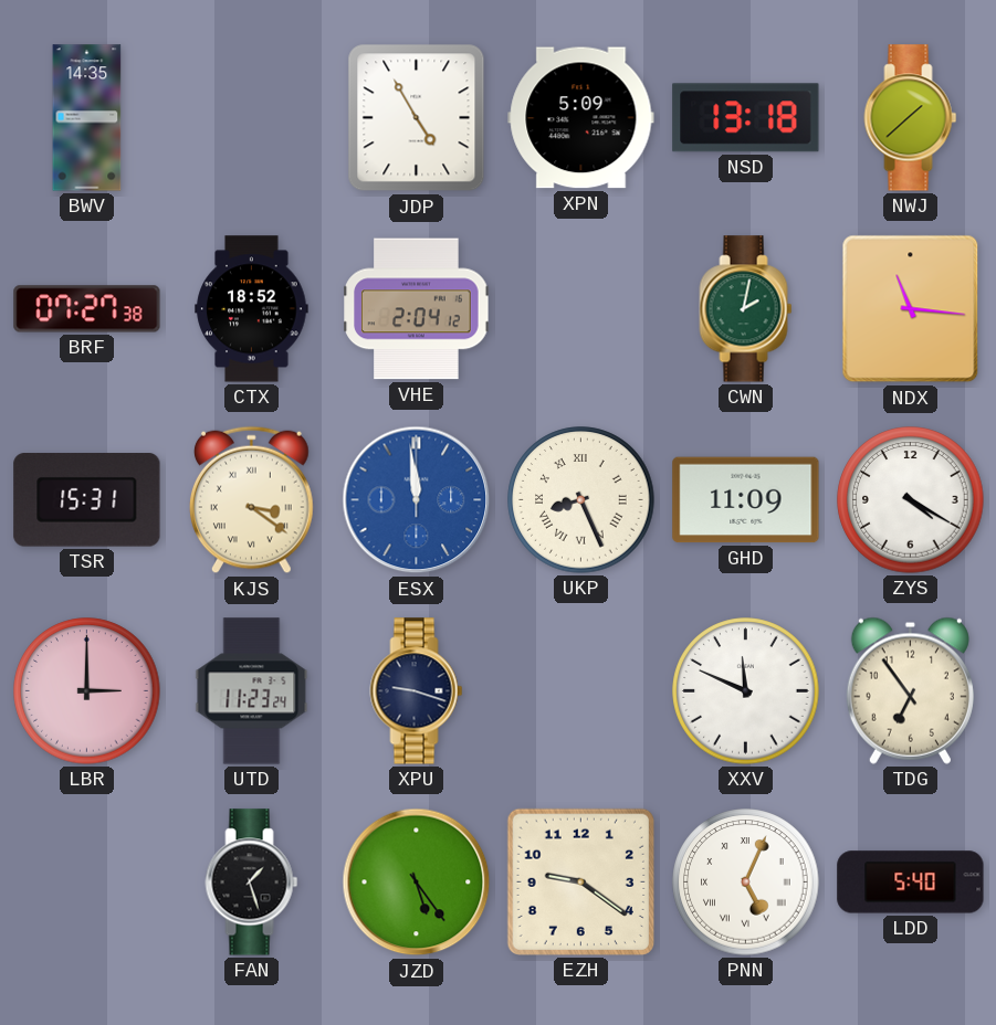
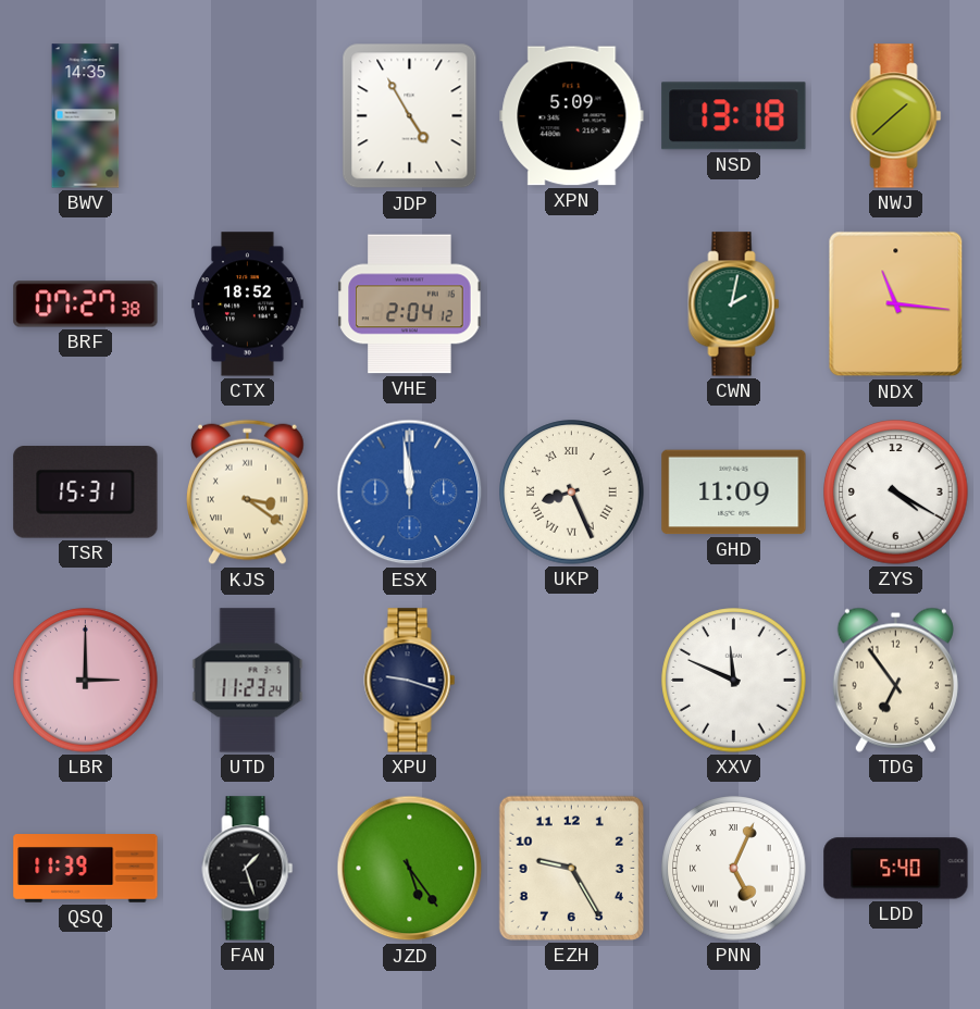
QSQ: none -> 11:39 (86, 869)
EZH: 9:21 -> 9:25 (571, 868)
